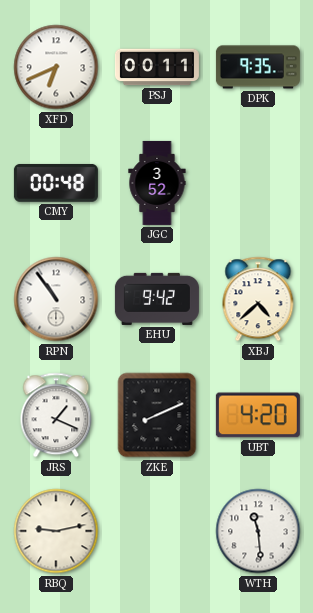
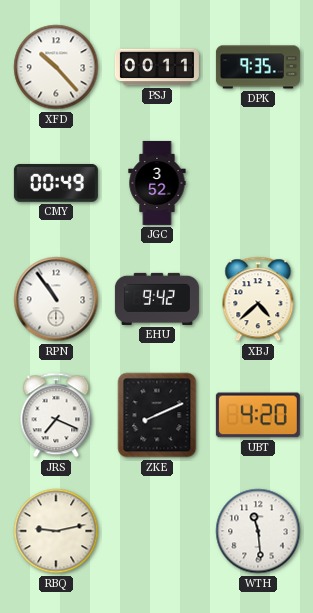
XFD: 6:41 -> 10:23 (56, 67)
CMY: 00:48 -> 00:49 (56, 183)
JRS: 1:19 -> 7:19 (56, 415)
